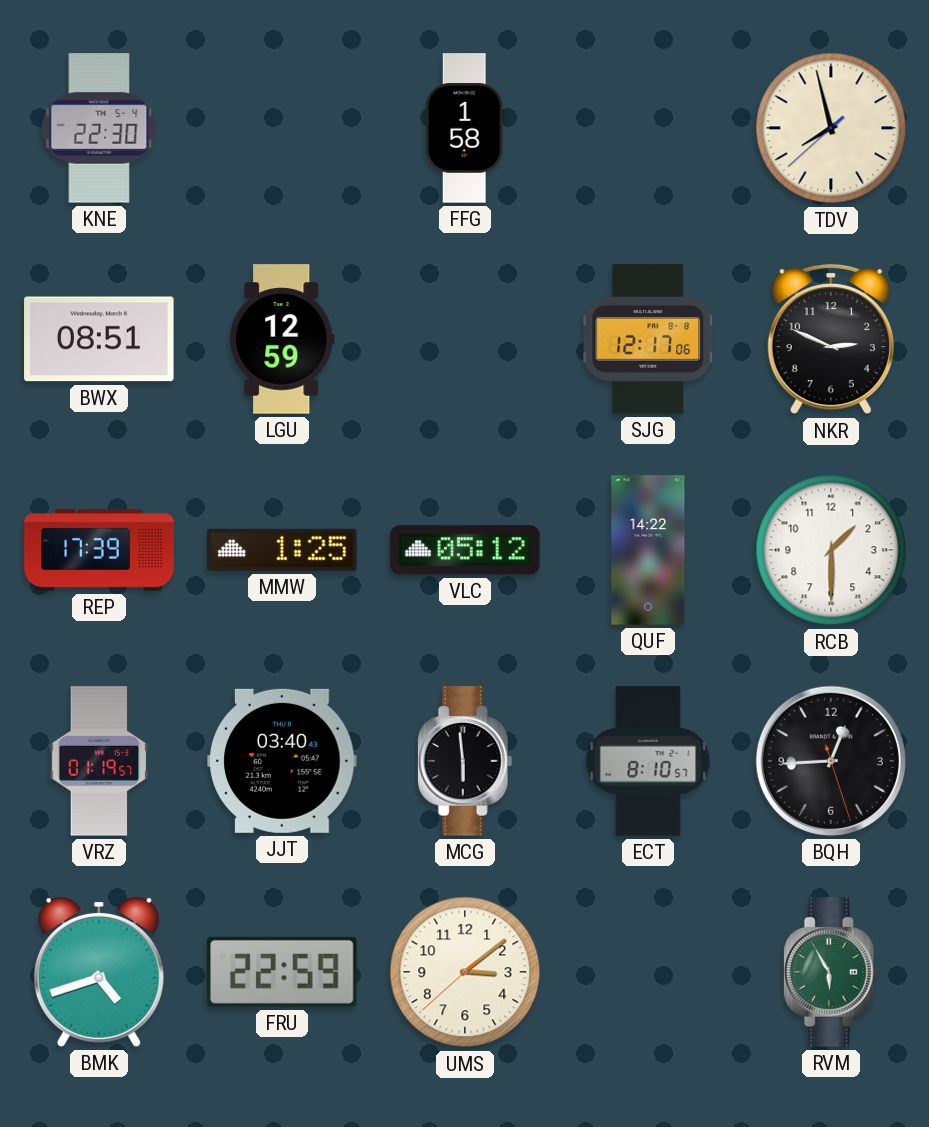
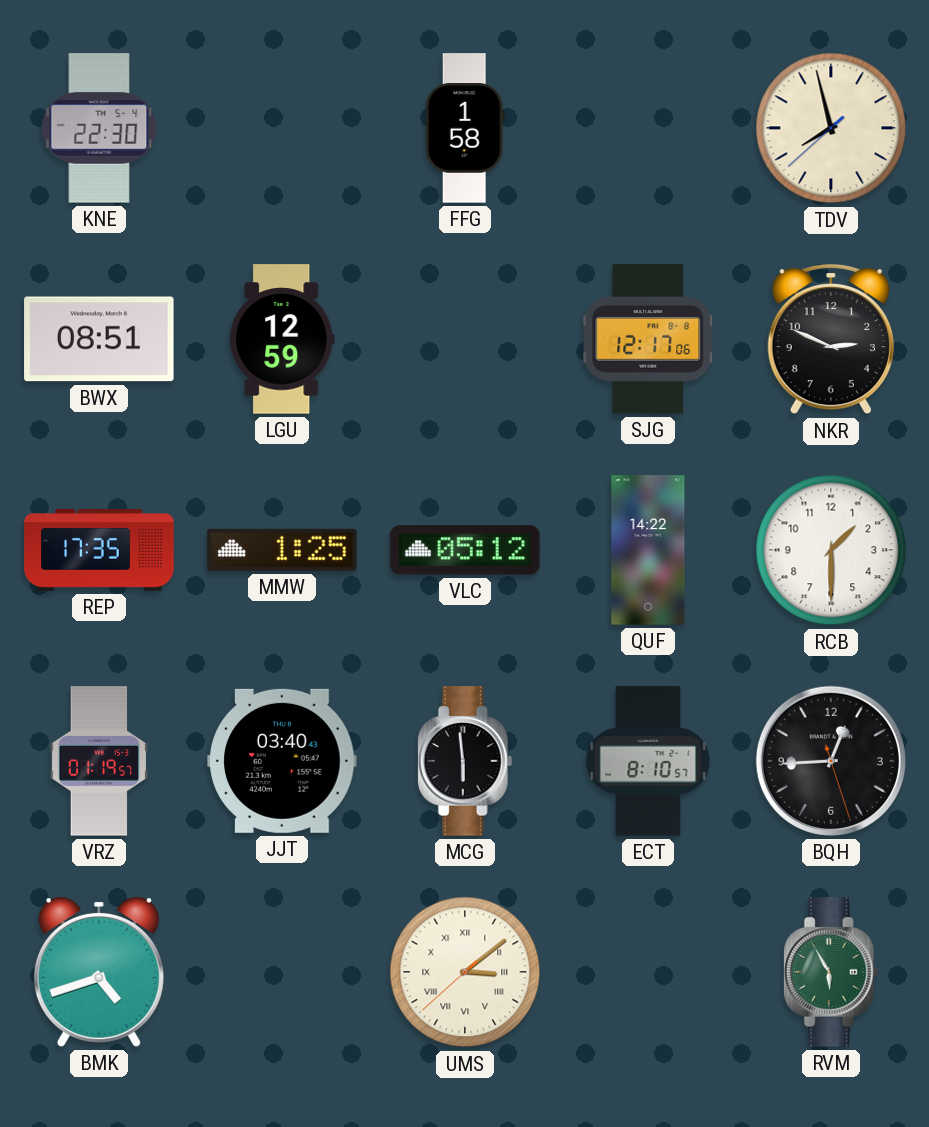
REP: 17:39 -> 17:35 (99, 551)
FRU: 22:59 -> none (282, 972)
UMS numerals: Arabic -> Roman (465, 972)
